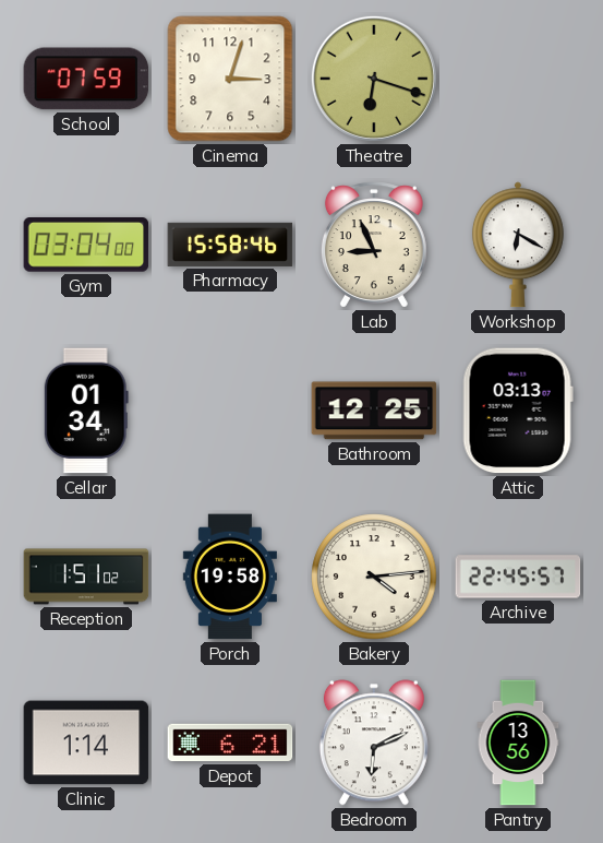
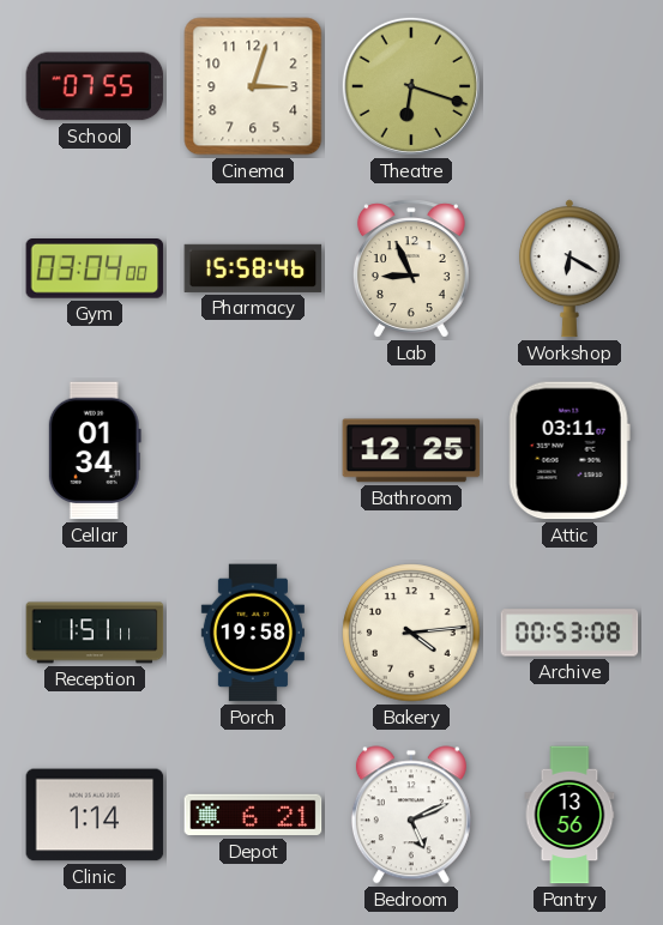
School: 07:59 -> 07:55 (95, 86)
Attic: 03:13 -> 03:11 (569, 451)
Reception: 1:51:02 -> 1:51:11 (95, 633)
Archive: 22:45 -> 00:53 (569, 633)
Bedroom: 6:11 -> 5:11 (411, 815)
